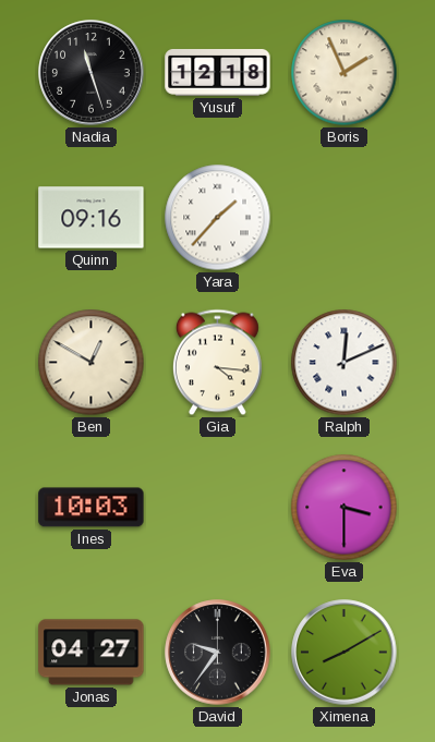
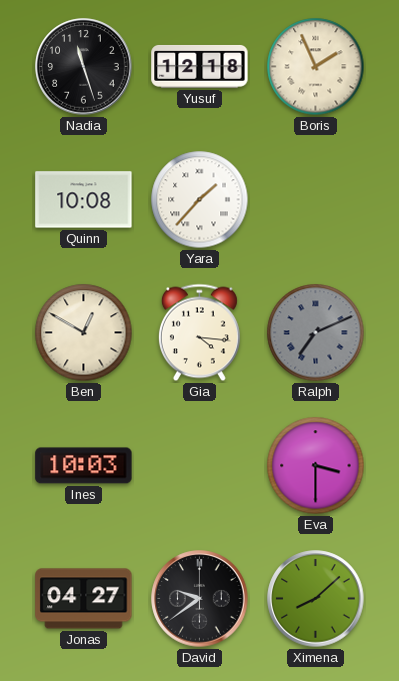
Quinn: 09:16 -> 10:08 (84, 200)
Ralph: 12:11 -> 7:11 (316, 333)
Ralph dial: white -> grey (316, 333)
David: 9:36 -> 9:39 (200, 599)
Ximena: 8:10 -> 8:08 (316, 599)
